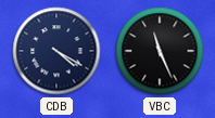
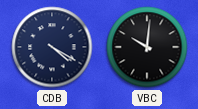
VBC: 11:26 -> 10:01 (147, 47)
